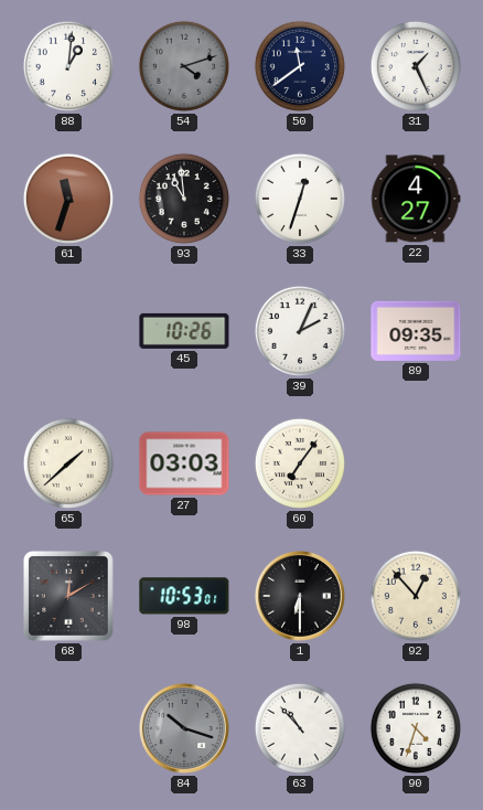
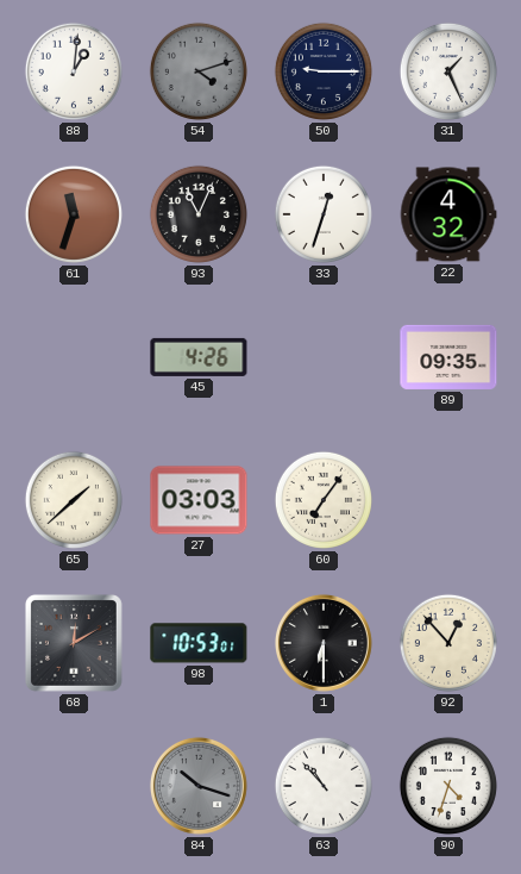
50: 11:39 -> 9:15 (324, 71)
93: 10:59 -> 11:04 (199, 214)
22: 4:27 -> 4:32 (448, 214)
45: 10:26 -> 4:26 (199, 357)
39: 2:04 -> none (300, 331)
